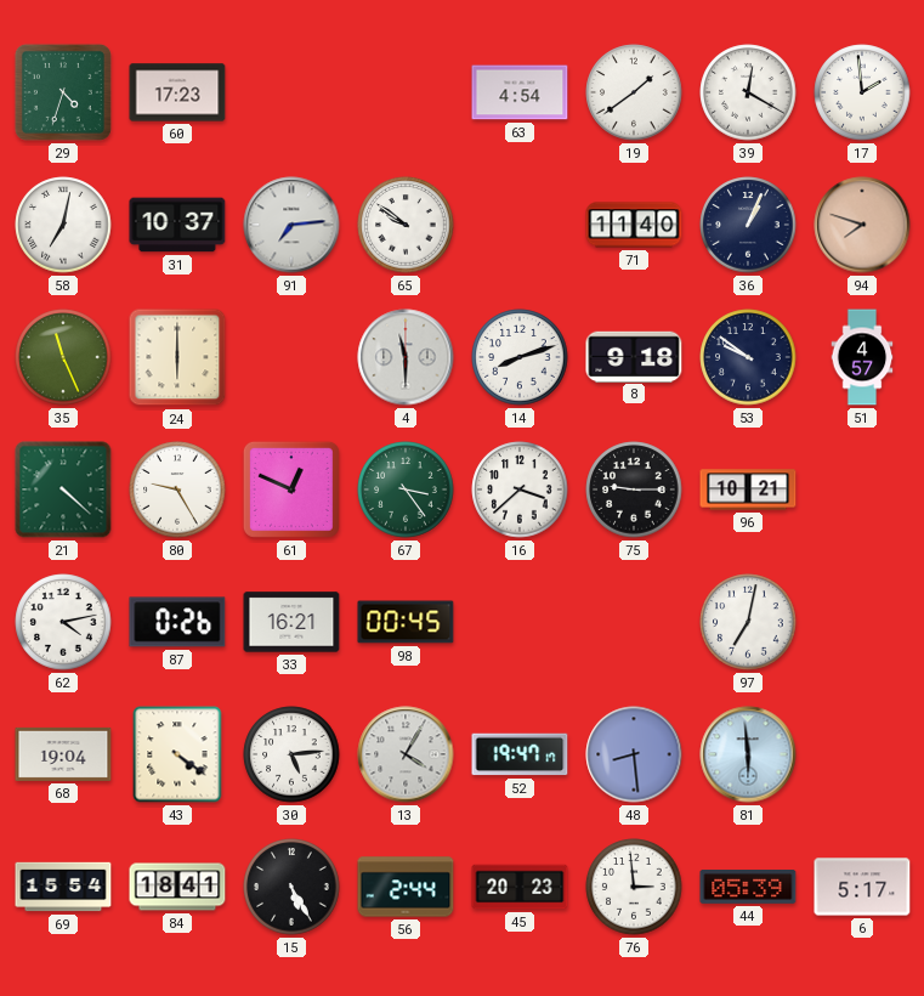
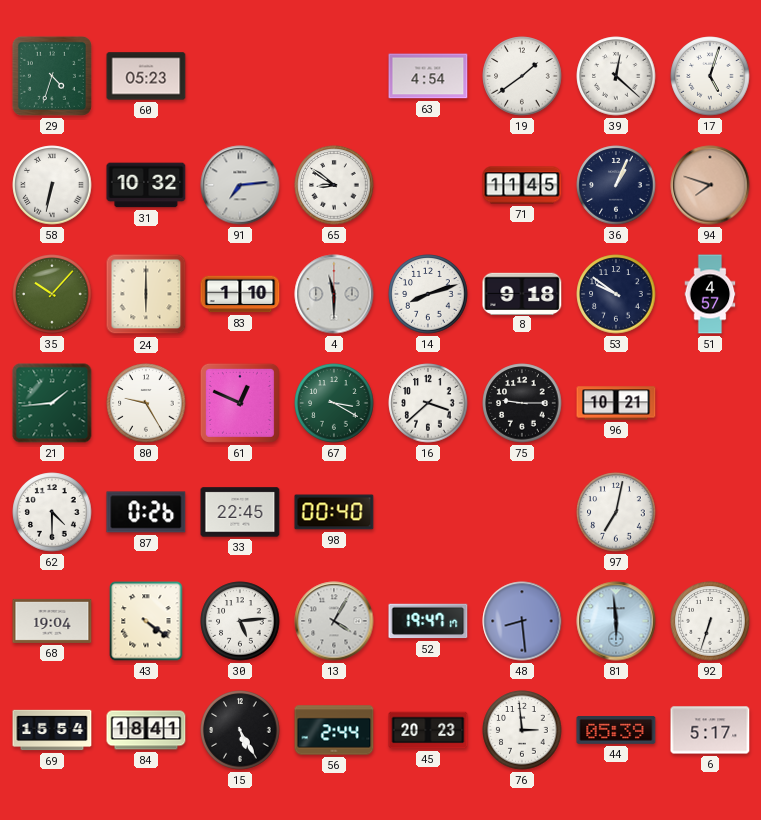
60: 17:23 -> 05:23 (146, 76)
39: 12:20 -> 12:22 (616, 76)
17: 1:59 -> 5:03 (710, 76)
58: 7:02 -> 6:32 (52, 185)
31: 10:37 -> 10:32 (146, 185)
65: 9:51 -> 8:51 (334, 185)
71: 11:40 -> 11:45 (522, 185)
35: 11:26 -> 10:07 (52, 294)
83: none -> 1:10 (240, 294)
21: 4:22 -> 1:44 (52, 403)
67: 3:24 -> 3:20 (334, 403)
62: 4:13 -> 4:30 (52, 512)
33: 16:21 -> 22:45 (240, 512)
98: 00:45 -> 00:40 (334, 512)
92: none -> 6:33 (710, 621)
